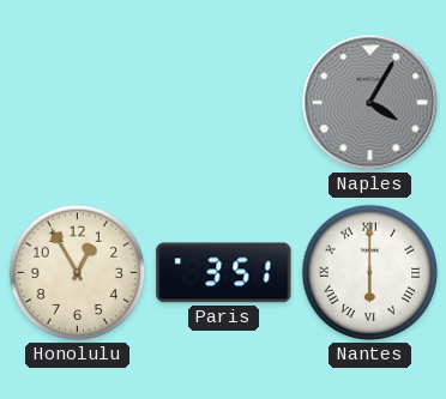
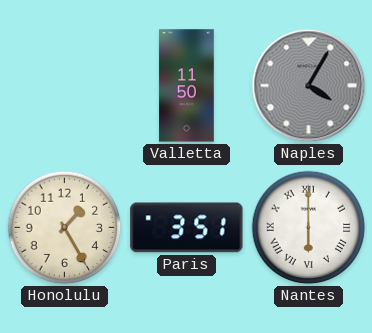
Valletta: none -> 11:50 (187, 86)
Honolulu: 12:55 -> 1:25 (65, 228)
